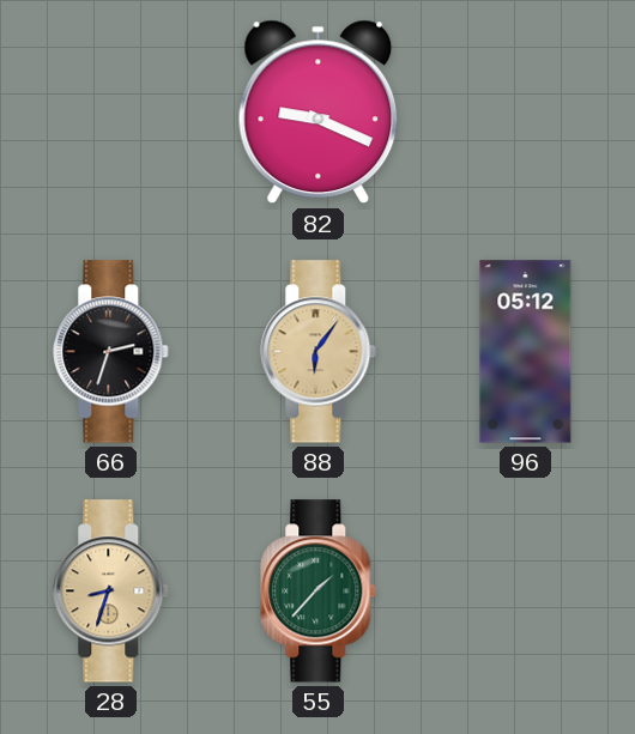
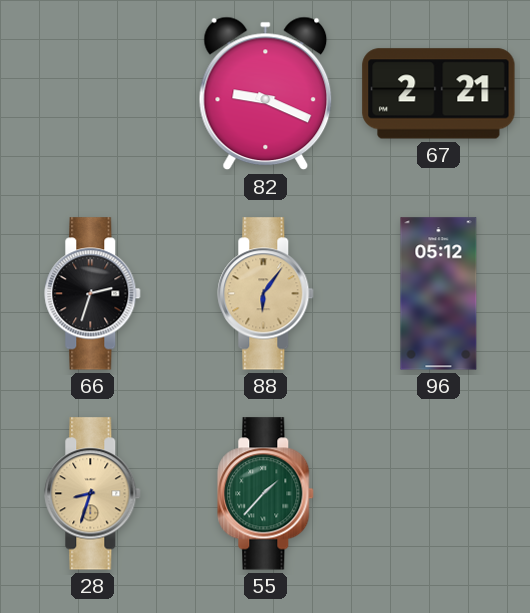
67: none -> 2:21 (439, 94)
